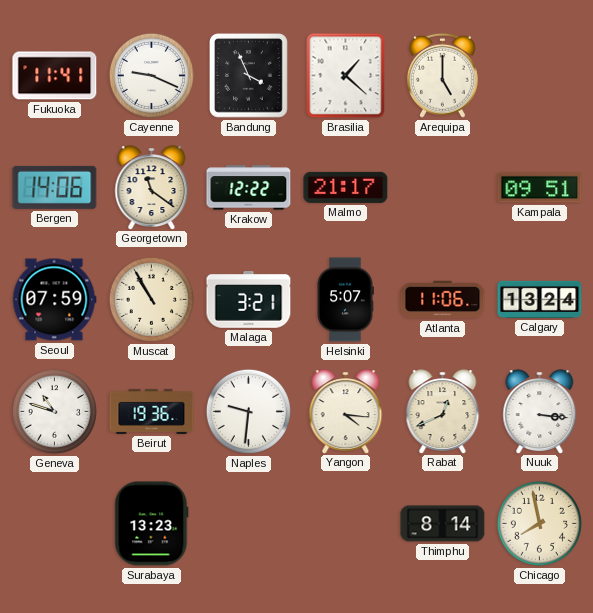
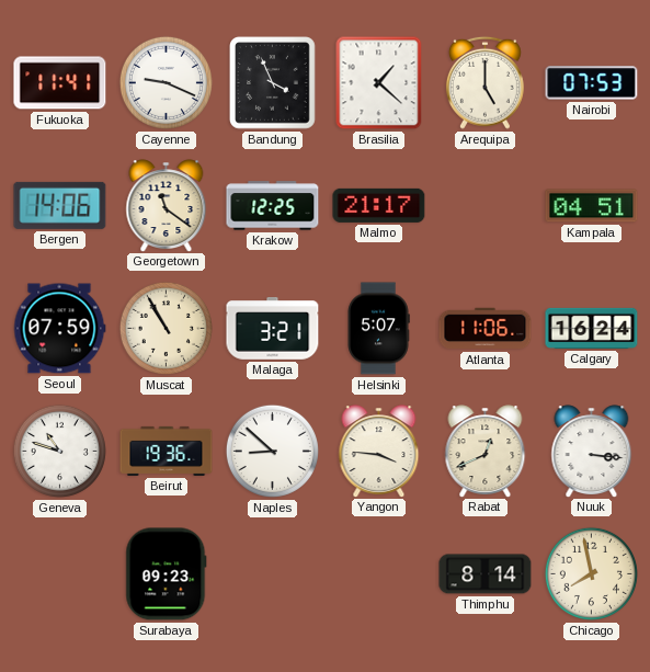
Nairobi: none -> 07:53 (592, 83)
Krakow: 12:22 -> 12:25 (273, 206)
Kampala: 09:51 -> 04:51 (592, 206)
Calgary: 13:24 -> 16:24 (592, 328)
Naples: 9:31 -> 8:52 (272, 451)
Yangon: 4:16 -> 3:46 (379, 451)
Surabaya: 13:23 -> 09:23 (167, 574)
